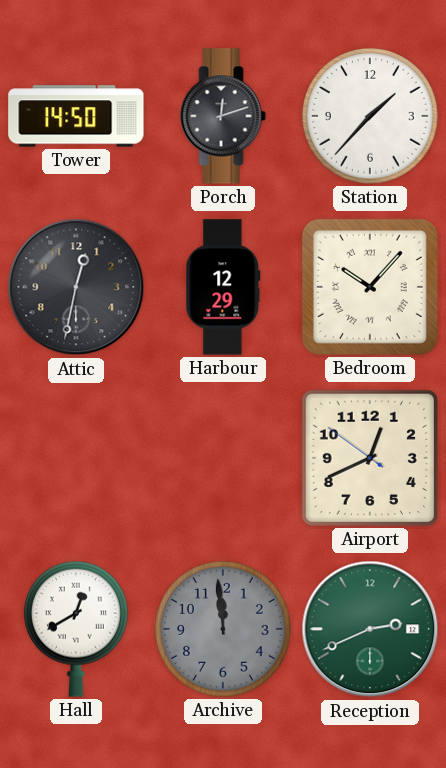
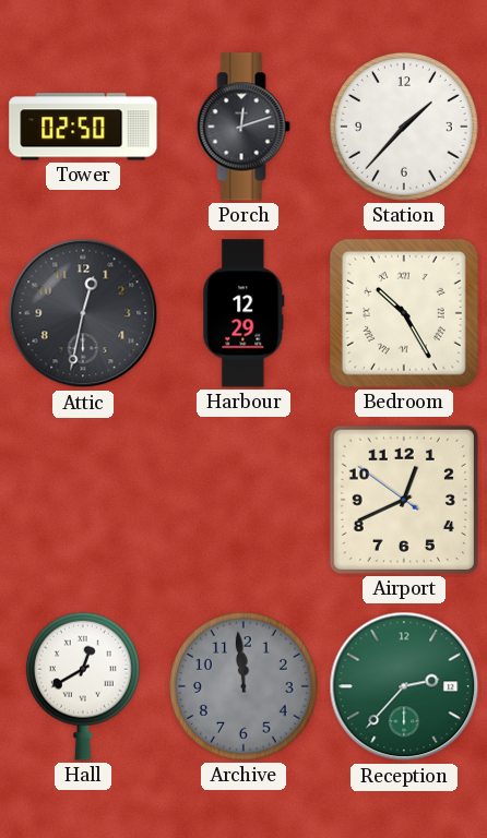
Tower: 14:50 -> 02:50 (83, 127)
Bedroom: 10:07 -> 10:25 (404, 313)
Reception: 2:41 -> 2:37 (404, 686)
